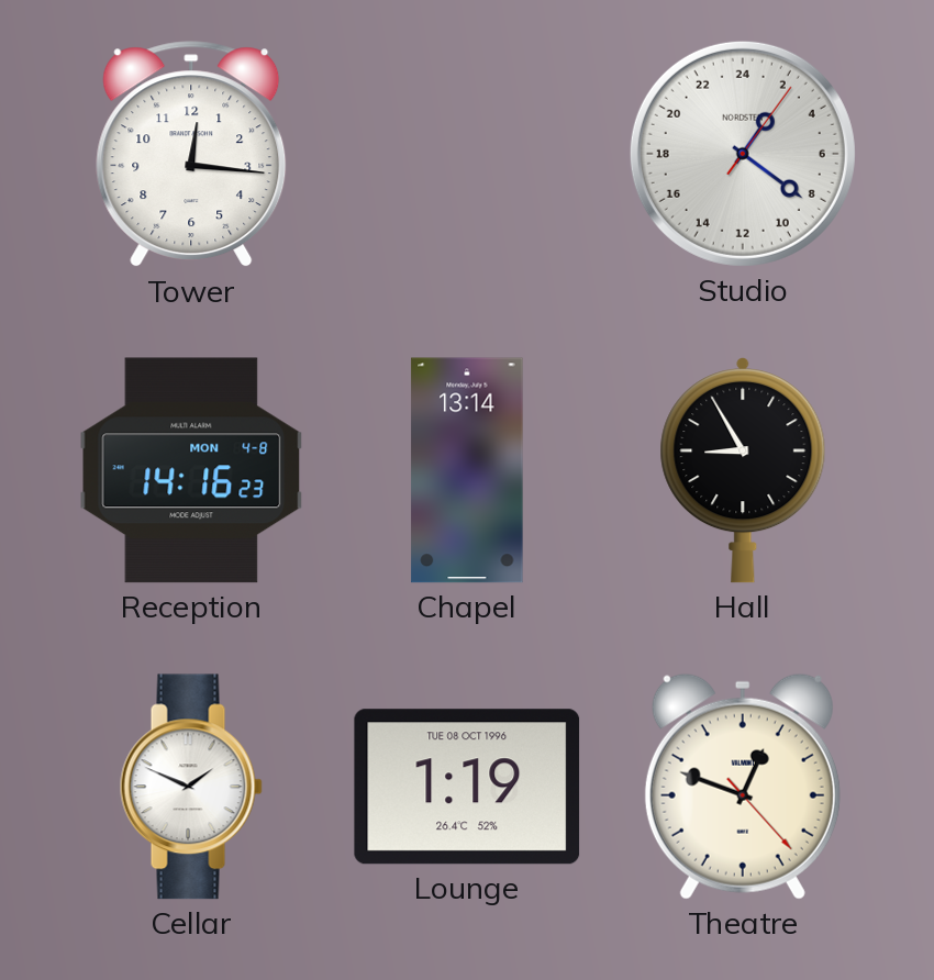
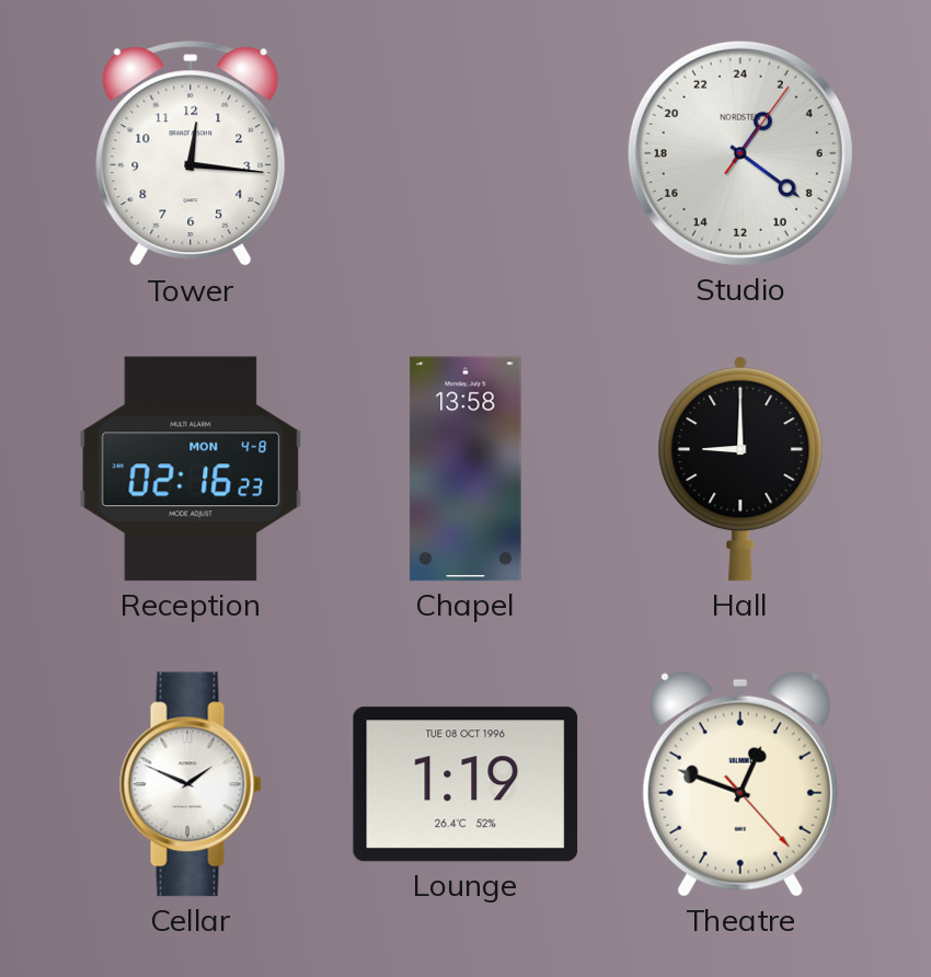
Reception: 14:16 -> 02:16 (191, 469)
Chapel: 13:14 -> 13:58 (465, 469)
Hall: 8:55 -> 9:00 (740, 469)
